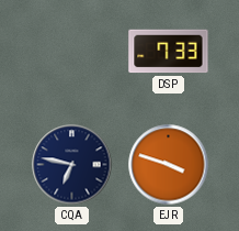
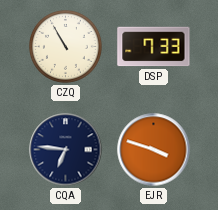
CZQ: none -> 10:55 (66, 47)
CQA: 6:47 -> 6:46 (66, 150)
